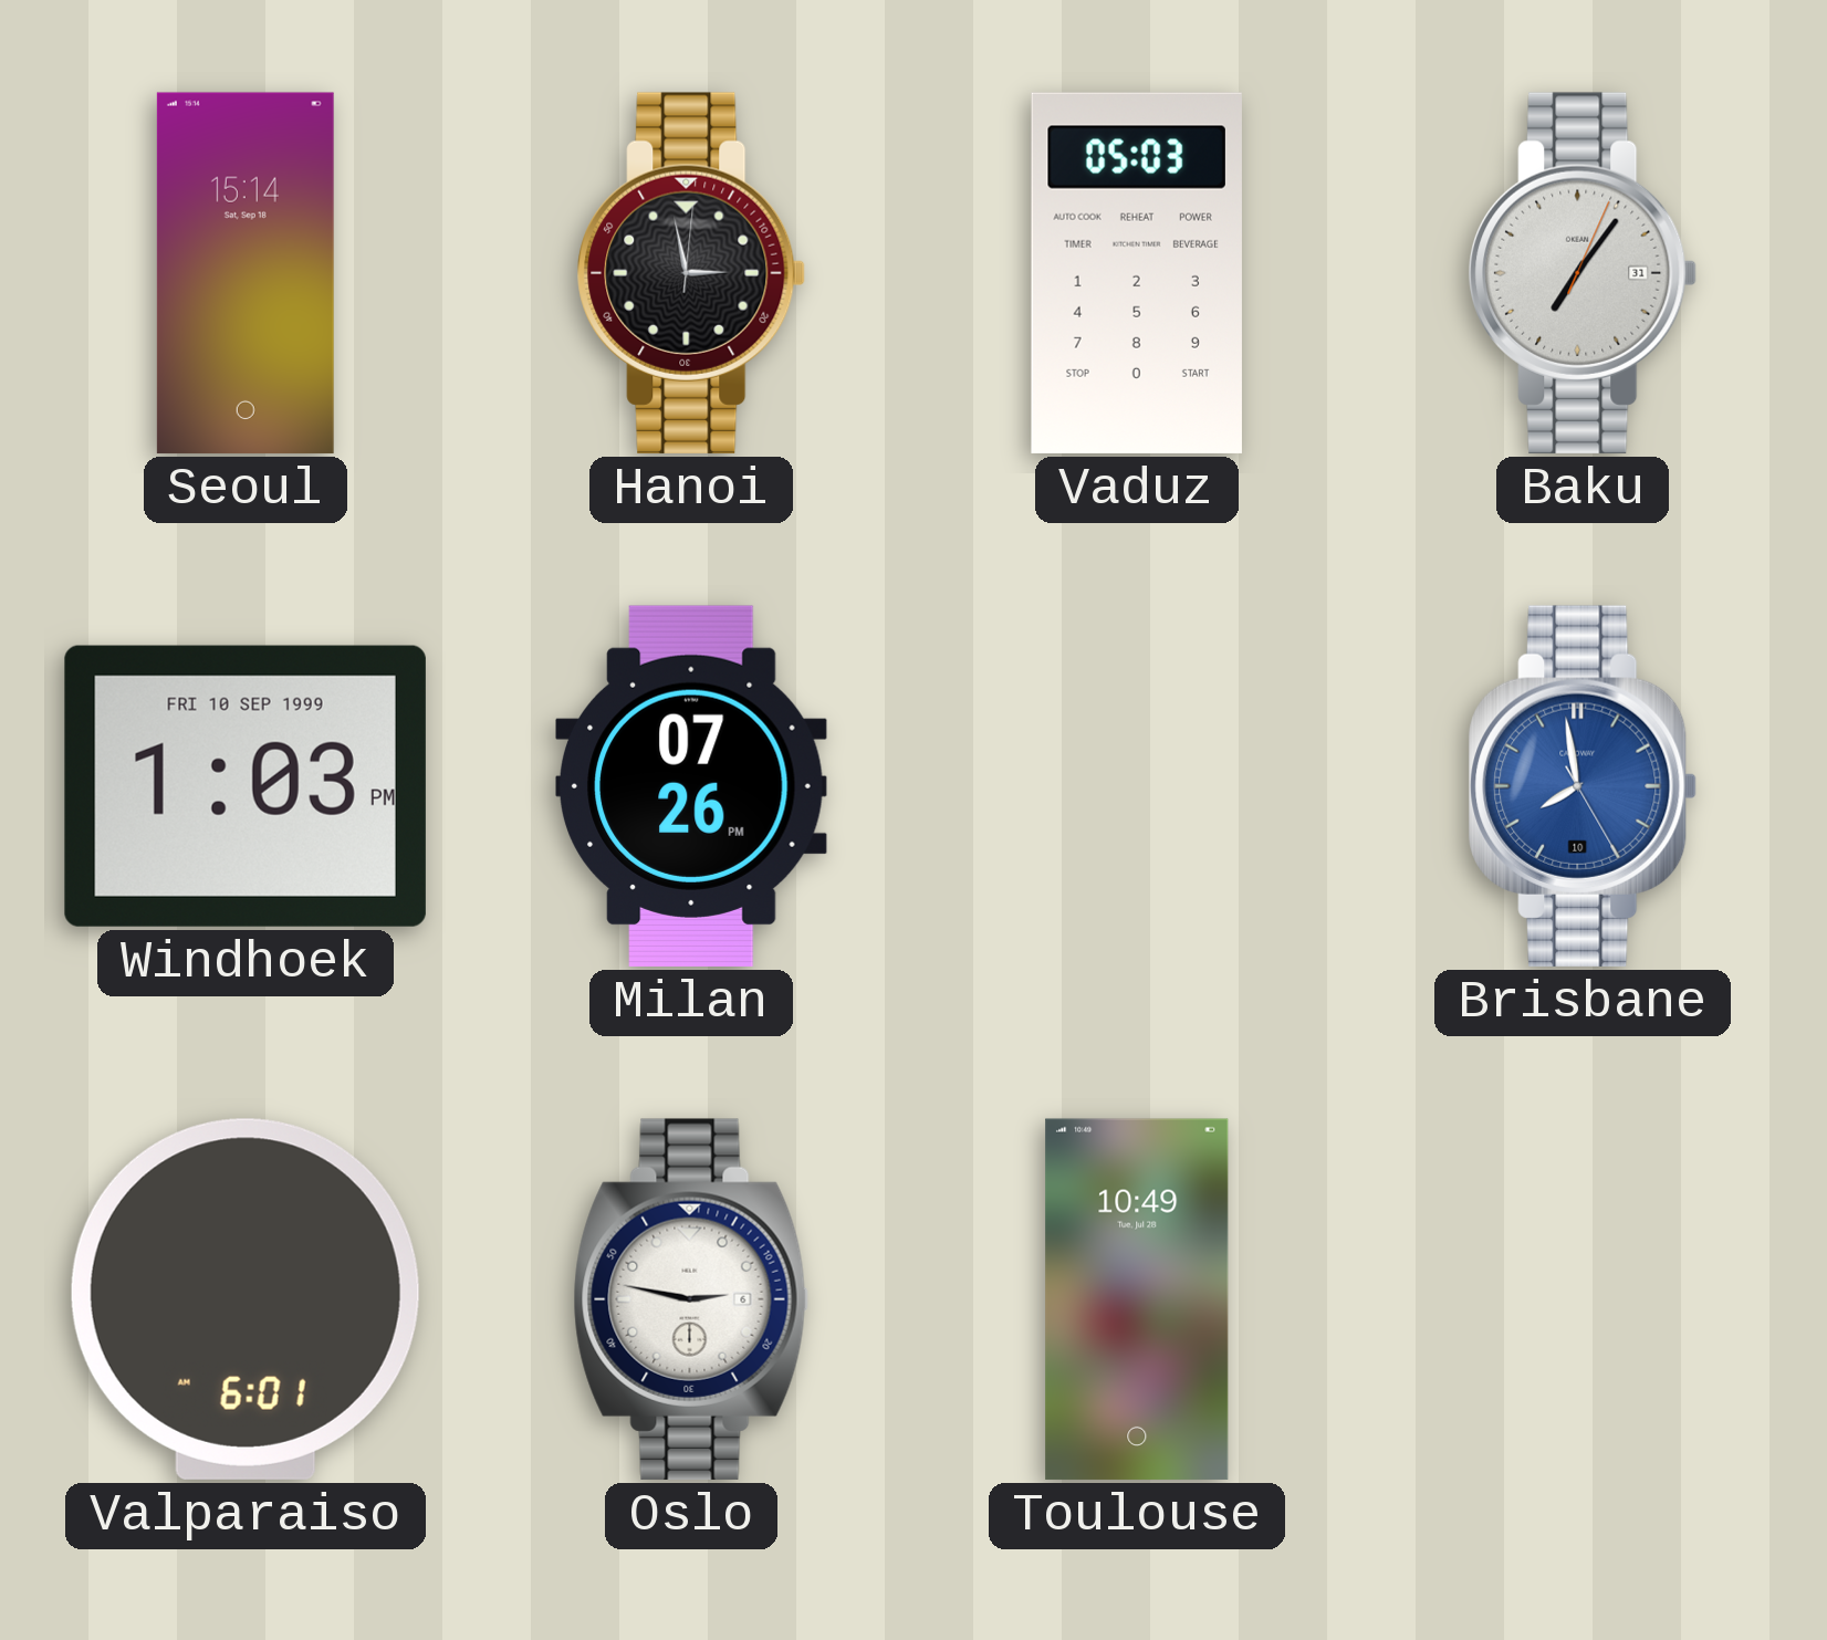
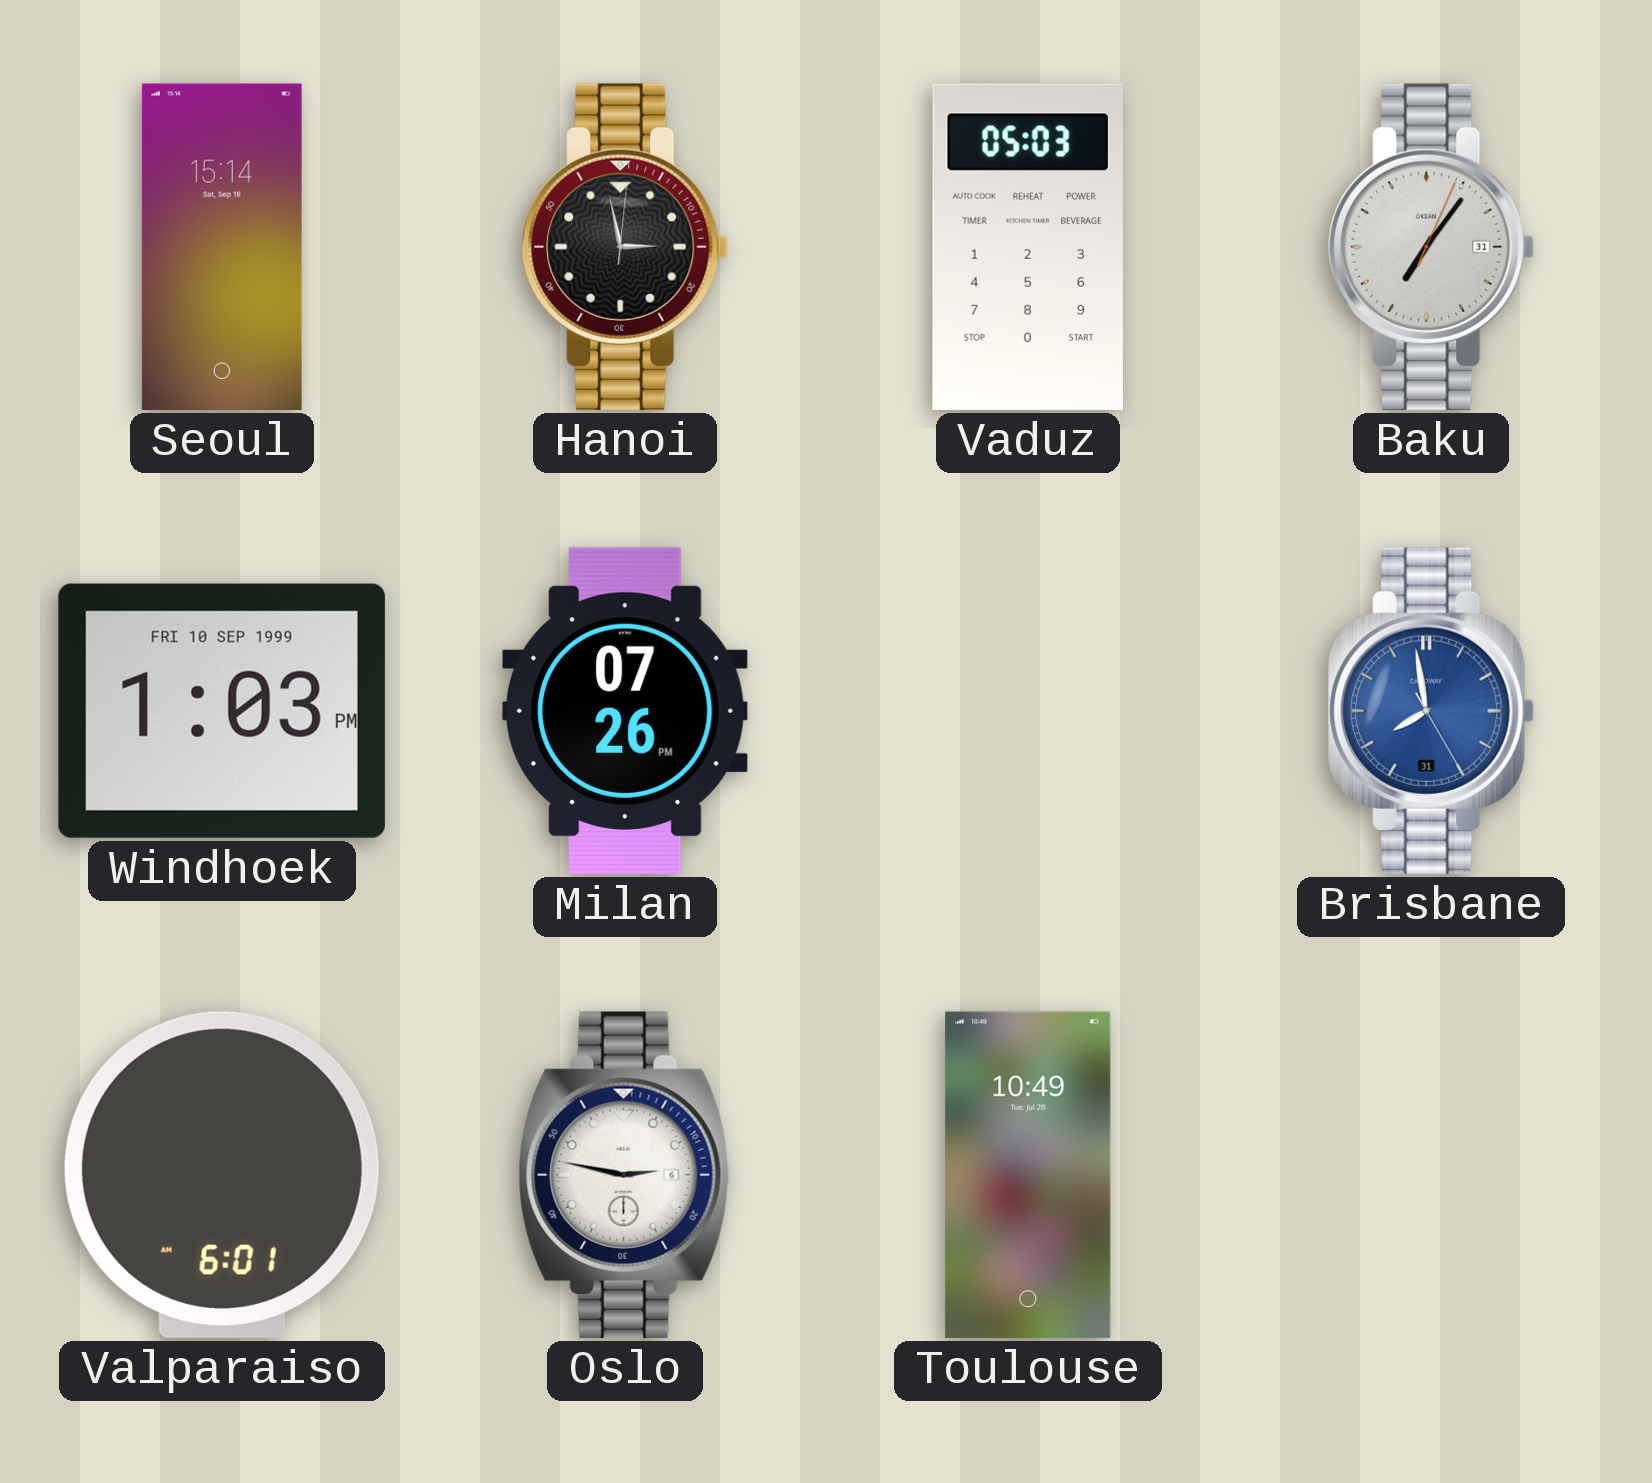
Brisbane date: 10 -> 31 (1431, 711)
